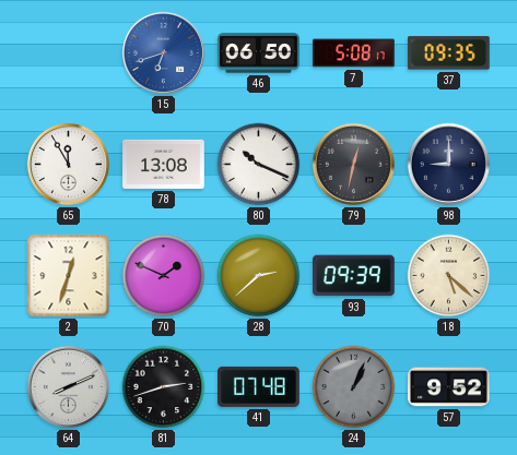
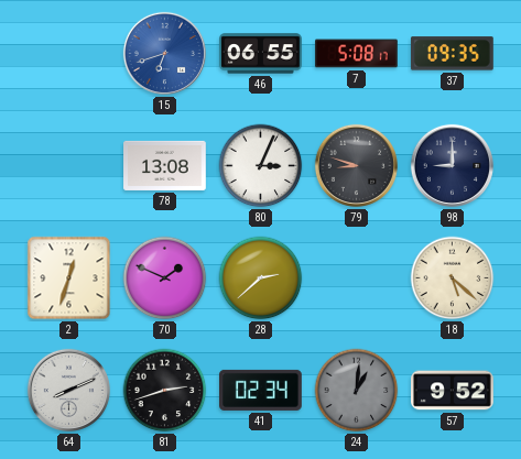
46: 06:50 -> 06:55 (261, 54)
65: 11:55 -> none (68, 164)
80: 10:19 -> 3:04 (261, 166)
79: 12:32 -> 8:48 (356, 165)
93: 09:39 -> none (354, 276)
41: 07:48 -> 02:34 (261, 390)
24: 1:04 -> 1:01 (357, 391)
